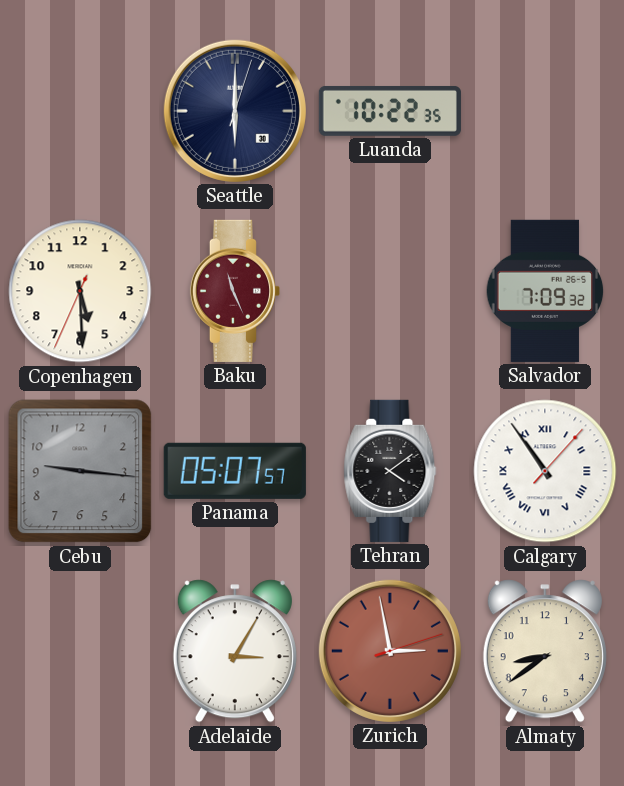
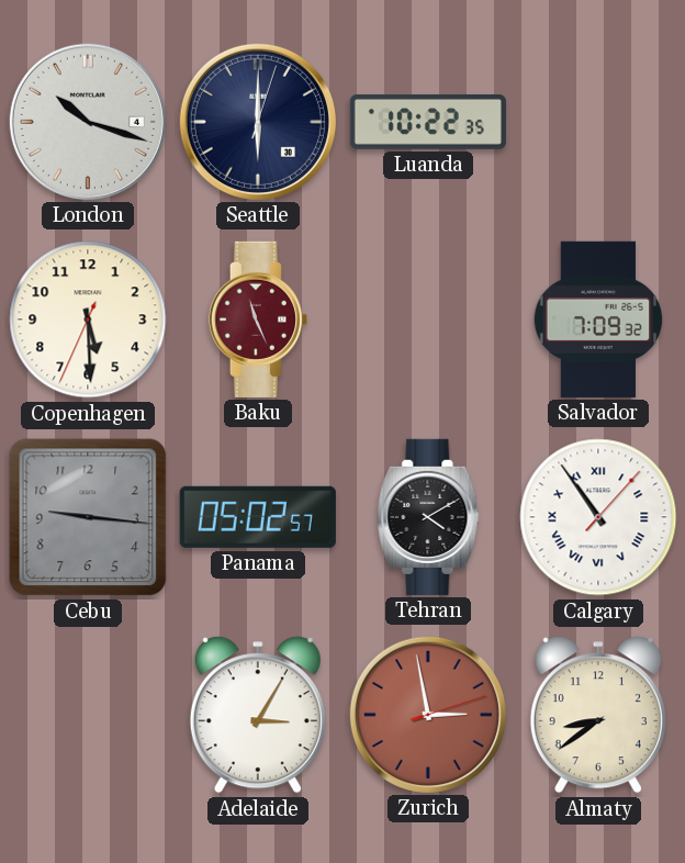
London: none -> 10:18 (88, 122)
Panama: 05:07 -> 05:02 (258, 517)
Tehran: 4:09 -> 4:10 (428, 517)
